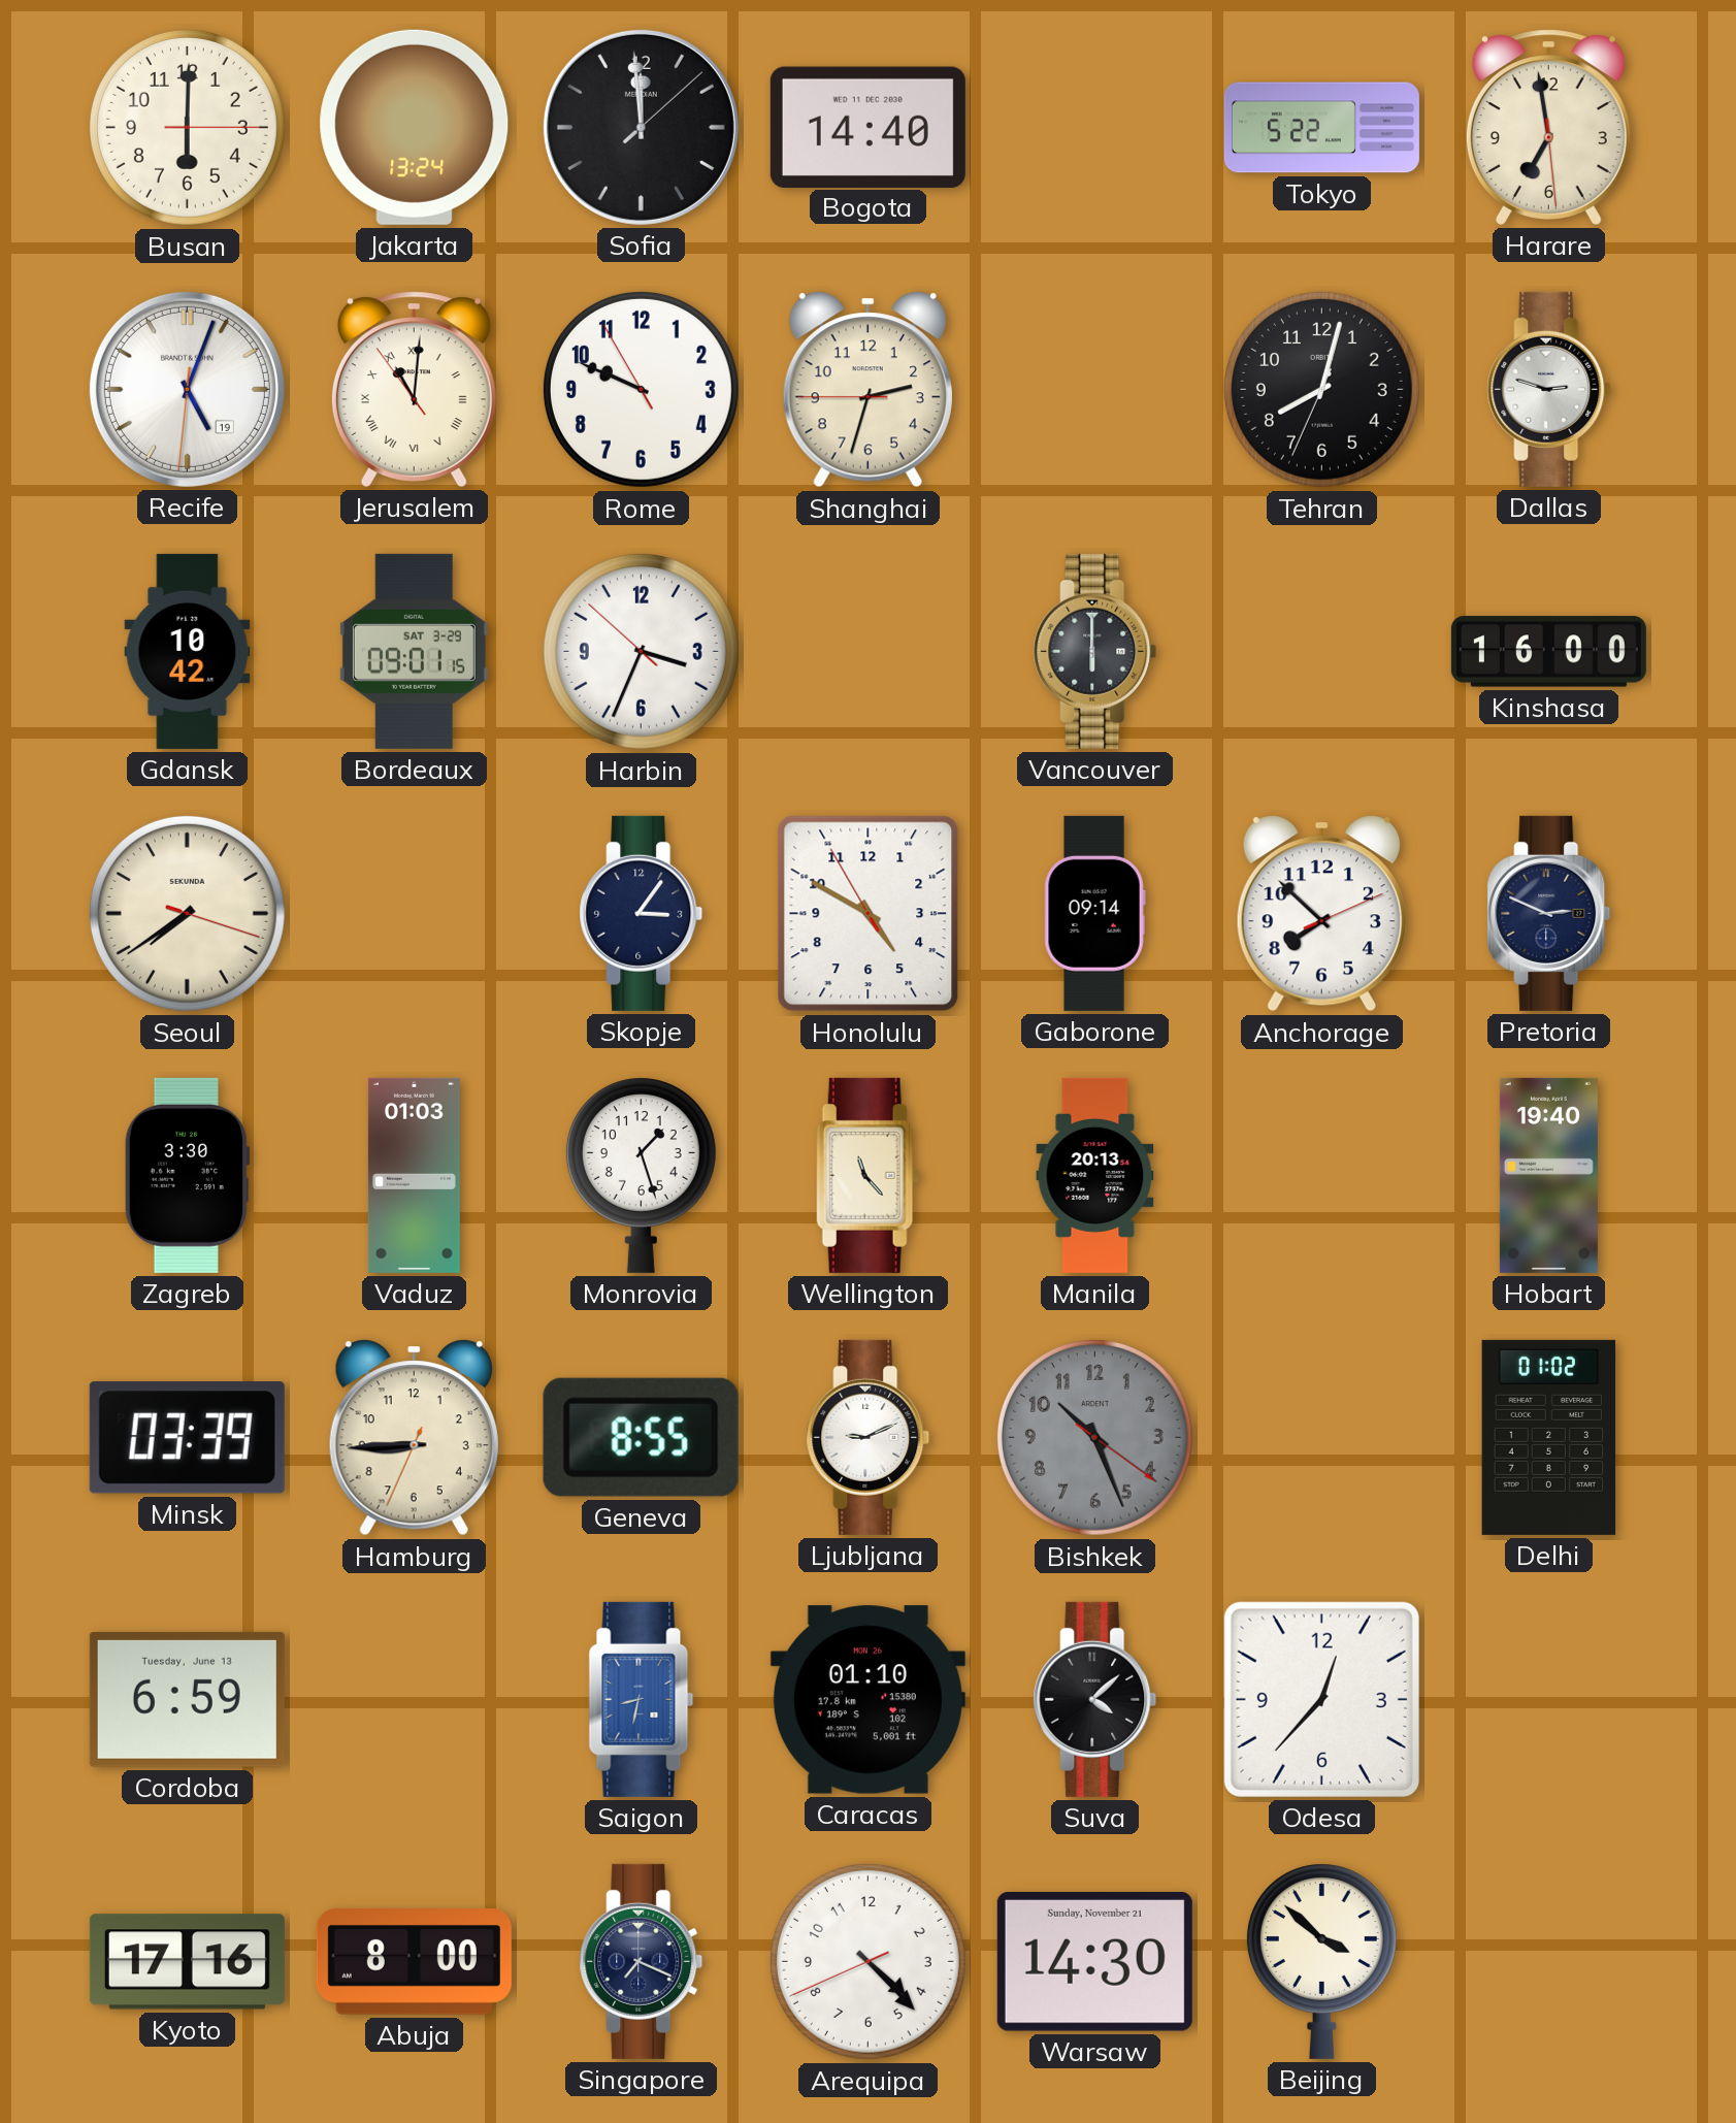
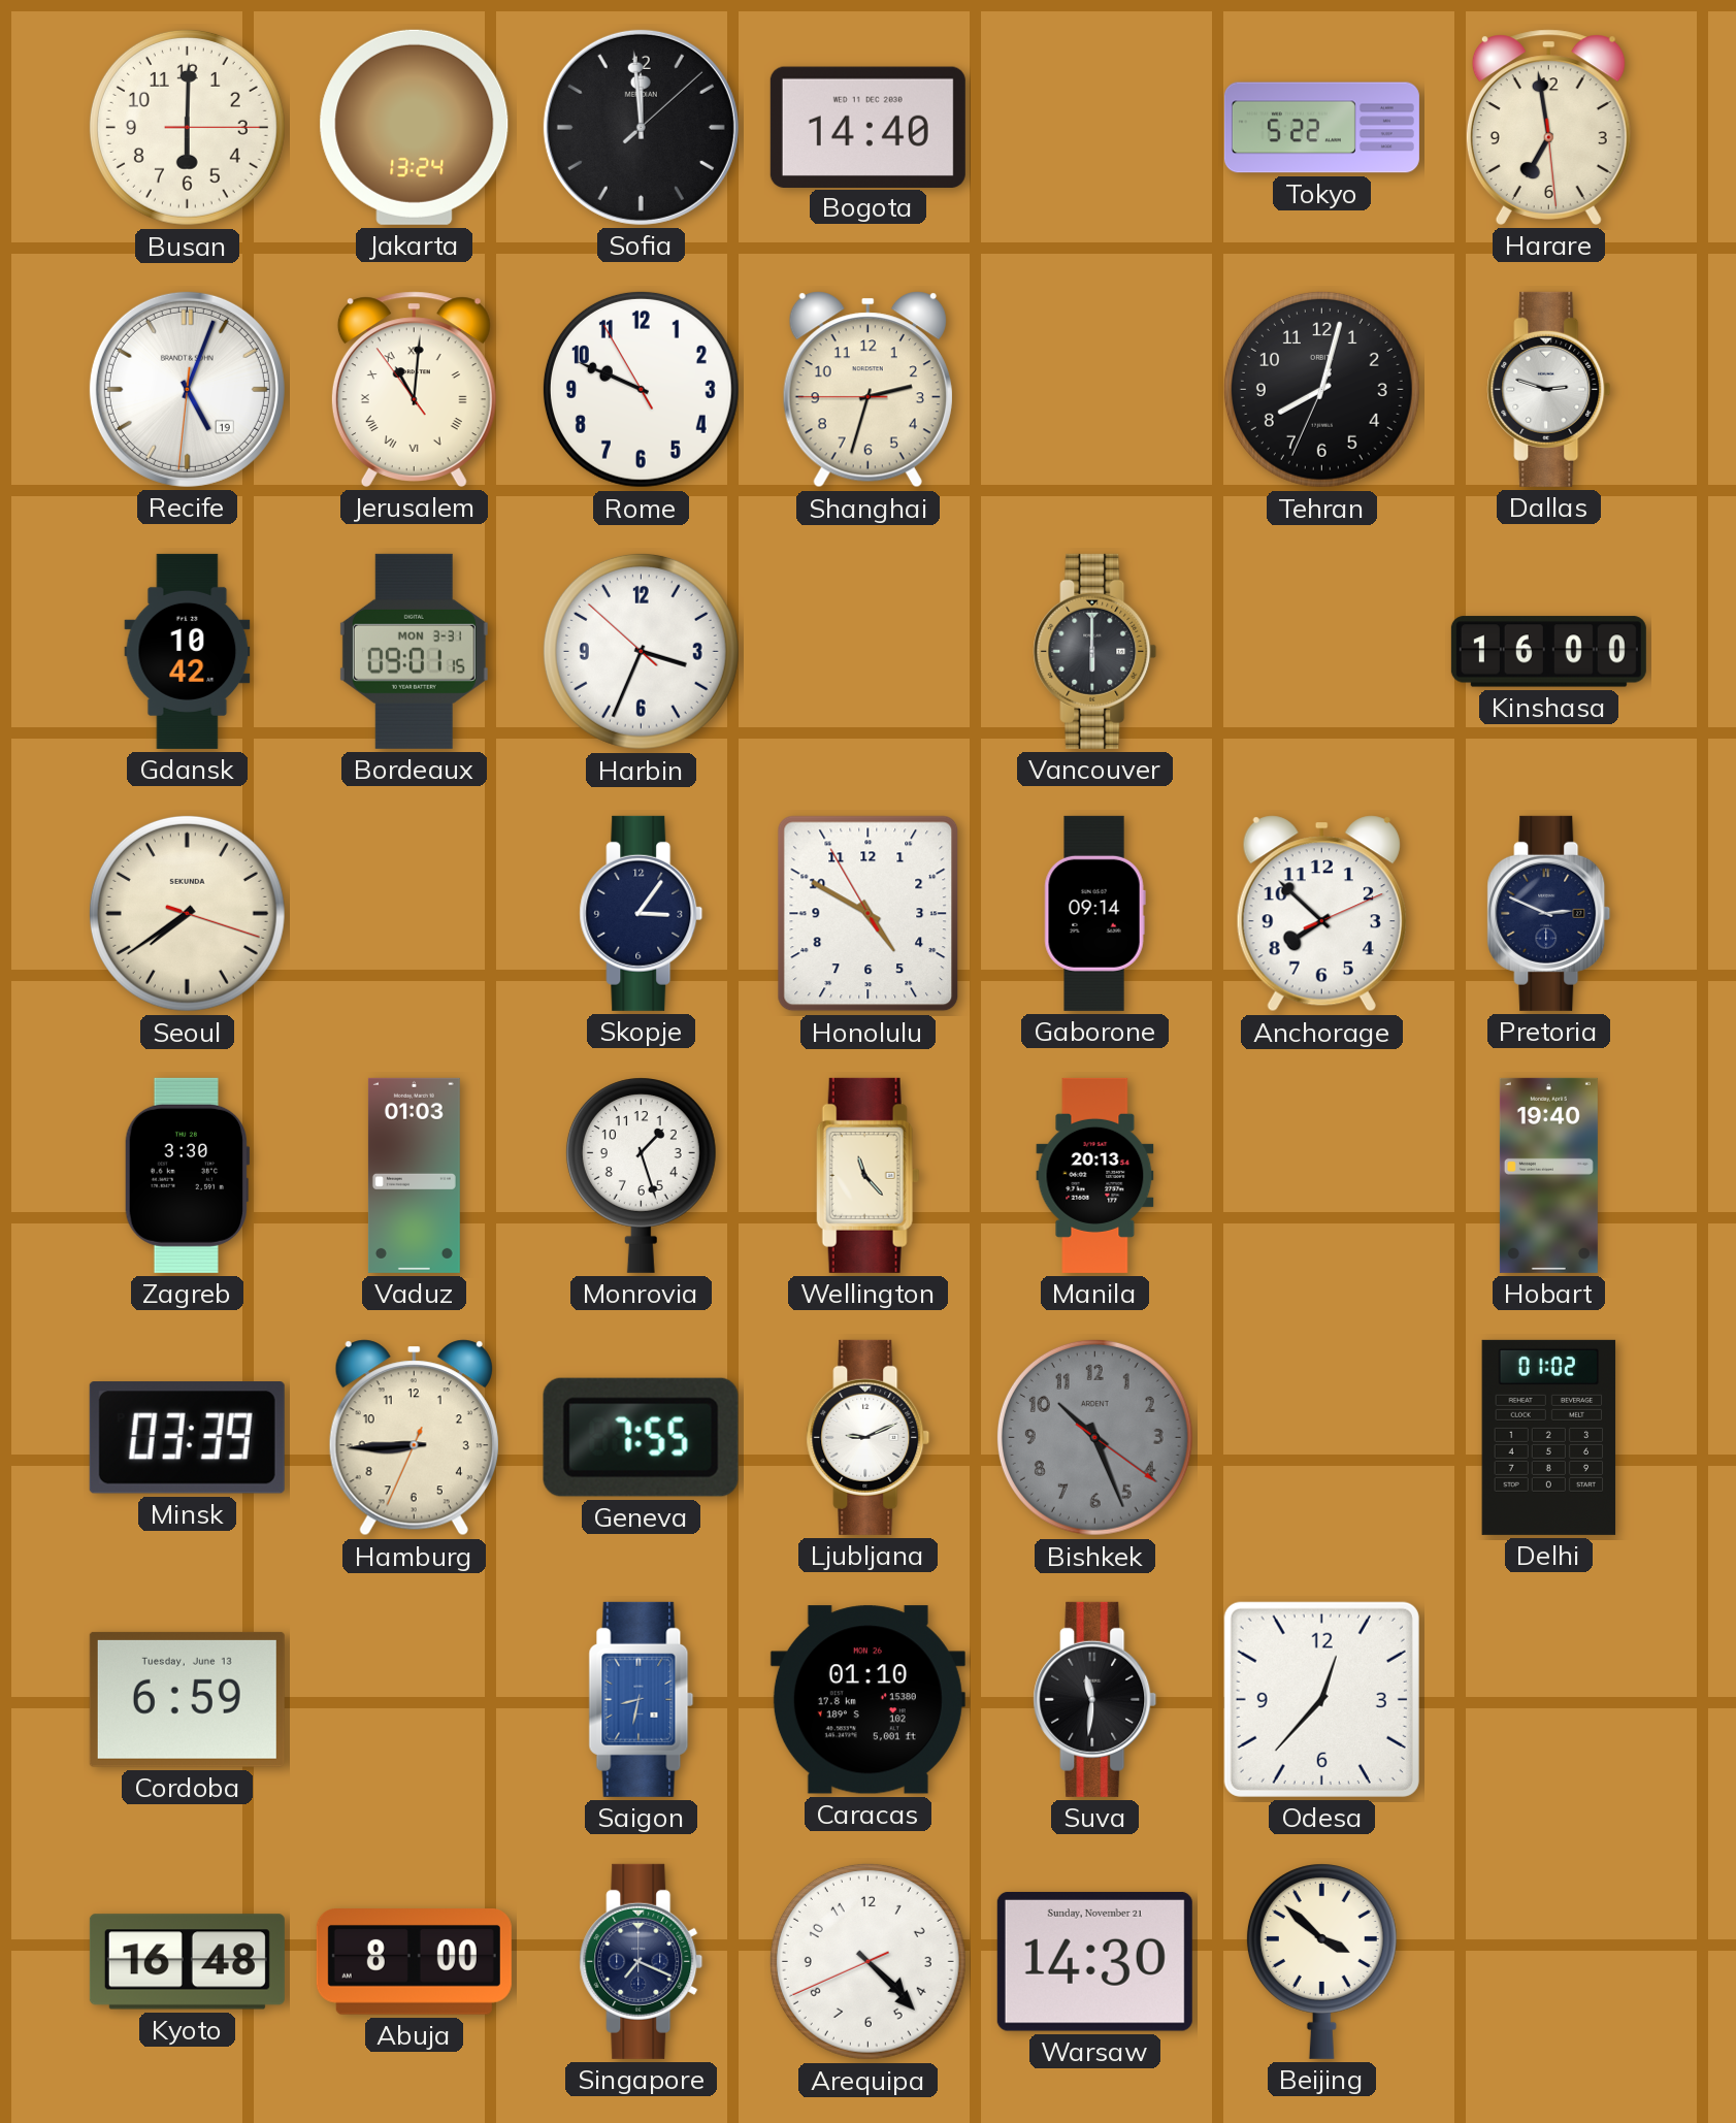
Bordeaux date: SAT 3-29 -> MON 3-31 (414, 651)
Geneva: 8:55 -> 7:55 (641, 1437)
Suva: 4:08 -> 11:31 (1095, 1699)
Kyoto: 17:16 -> 16:48 (187, 1962)
